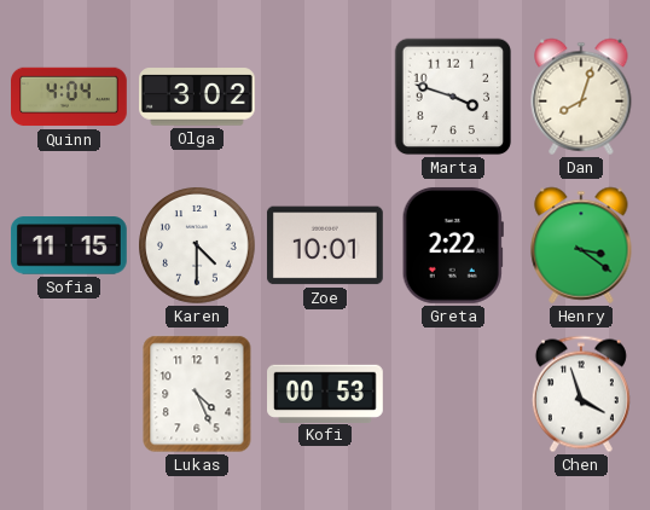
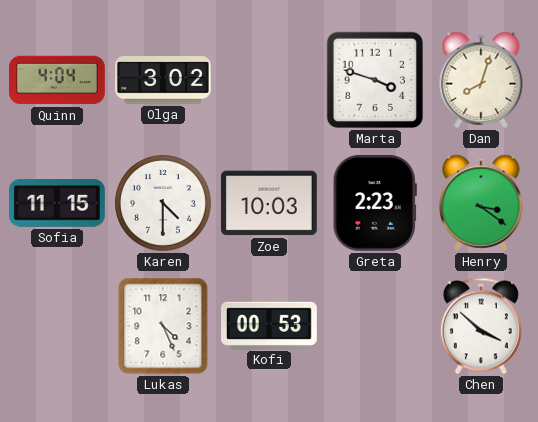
Zoe: 10:01 -> 10:03 (269, 203)
Greta: 2:22 -> 2:23 (375, 203)
Chen: 3:57 -> 3:52 (481, 326)
